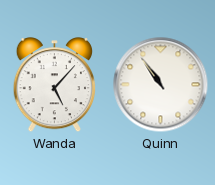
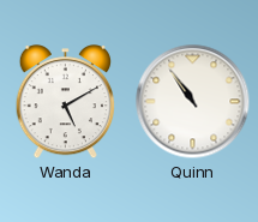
Wanda: 5:07 -> 5:10 (65, 102)
